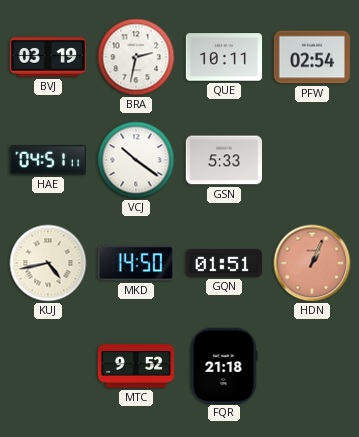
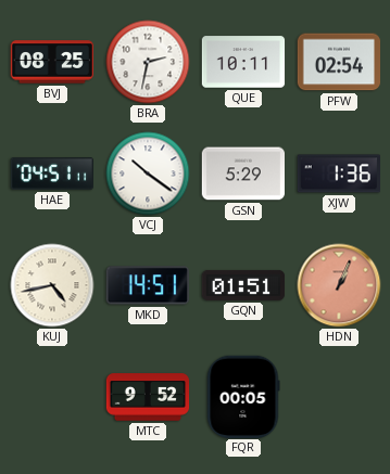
BVJ: 03:19 -> 08:25 (51, 62)
GSN: 5:33 -> 5:29 (243, 174)
XJW: none -> 1:36 (338, 174)
MKD: 14:50 -> 14:51 (148, 285)
FQR: 21:18 -> 00:05 (243, 396)
